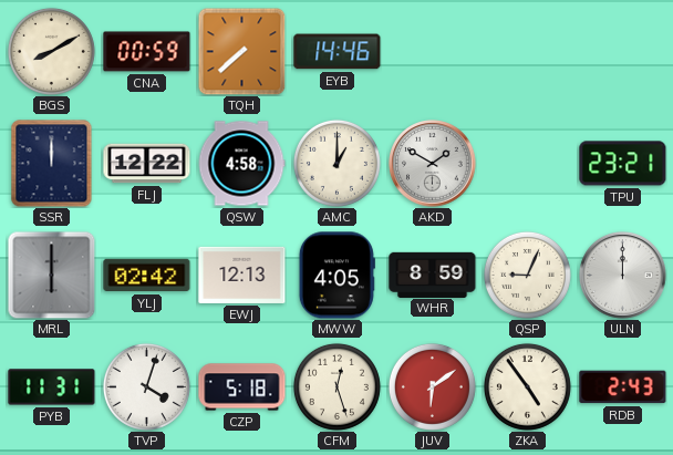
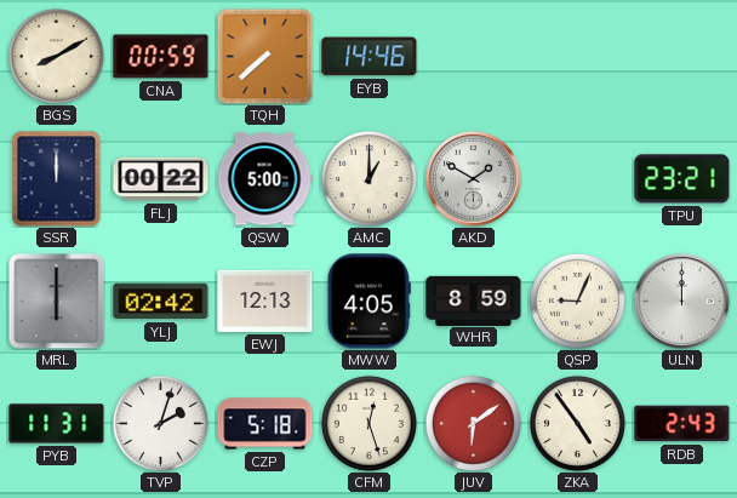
FLJ: 12:22 -> 00:22 (161, 179)
QSW: 4:58 -> 5:00 (264, 179)
TVP: 4:03 -> 2:03 (160, 423)
